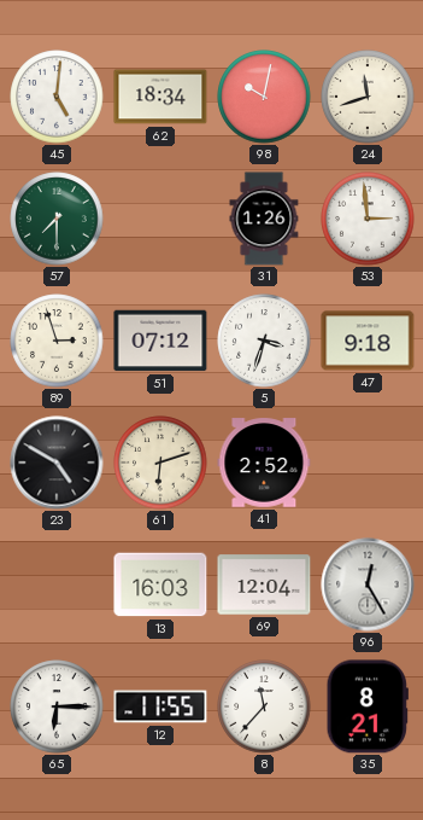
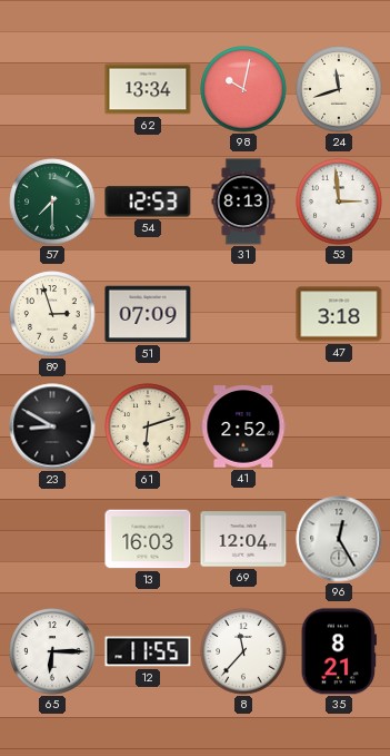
45: 5:01 -> none (57, 97)
62: 18:34 -> 13:34 (148, 89)
54: none -> 12:53 (148, 202)
31: 1:26 -> 8:13 (243, 202)
51: 07:12 -> 07:09 (148, 314)
5: 3:33 -> none (264, 341)
47: 9:18 -> 3:18 (339, 314)
23: 4:50 -> 8:50 (52, 426)
